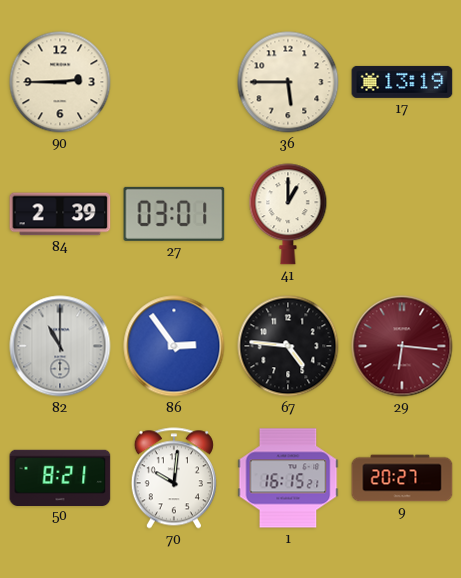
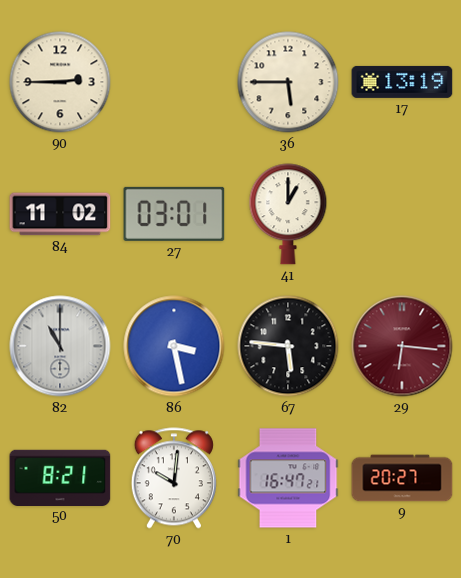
84: 2:39 -> 11:02 (60, 214)
86: 2:54 -> 3:28 (174, 346)
67: 4:46 -> 5:46 (288, 346)
1: 16:15 -> 16:47 (288, 478)
